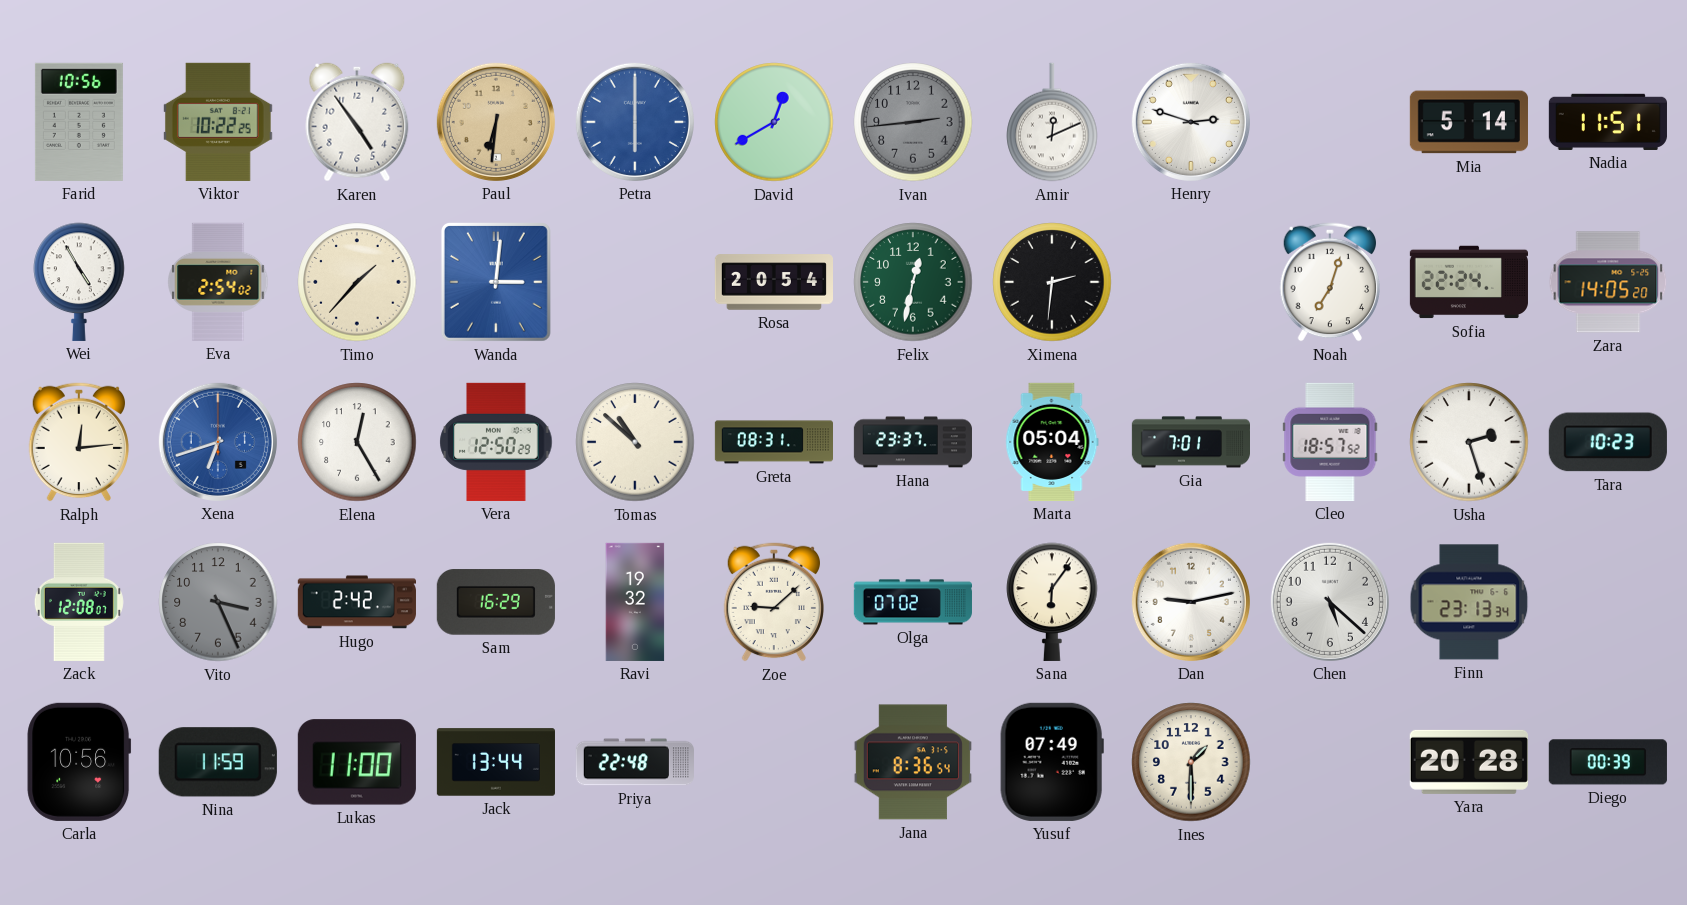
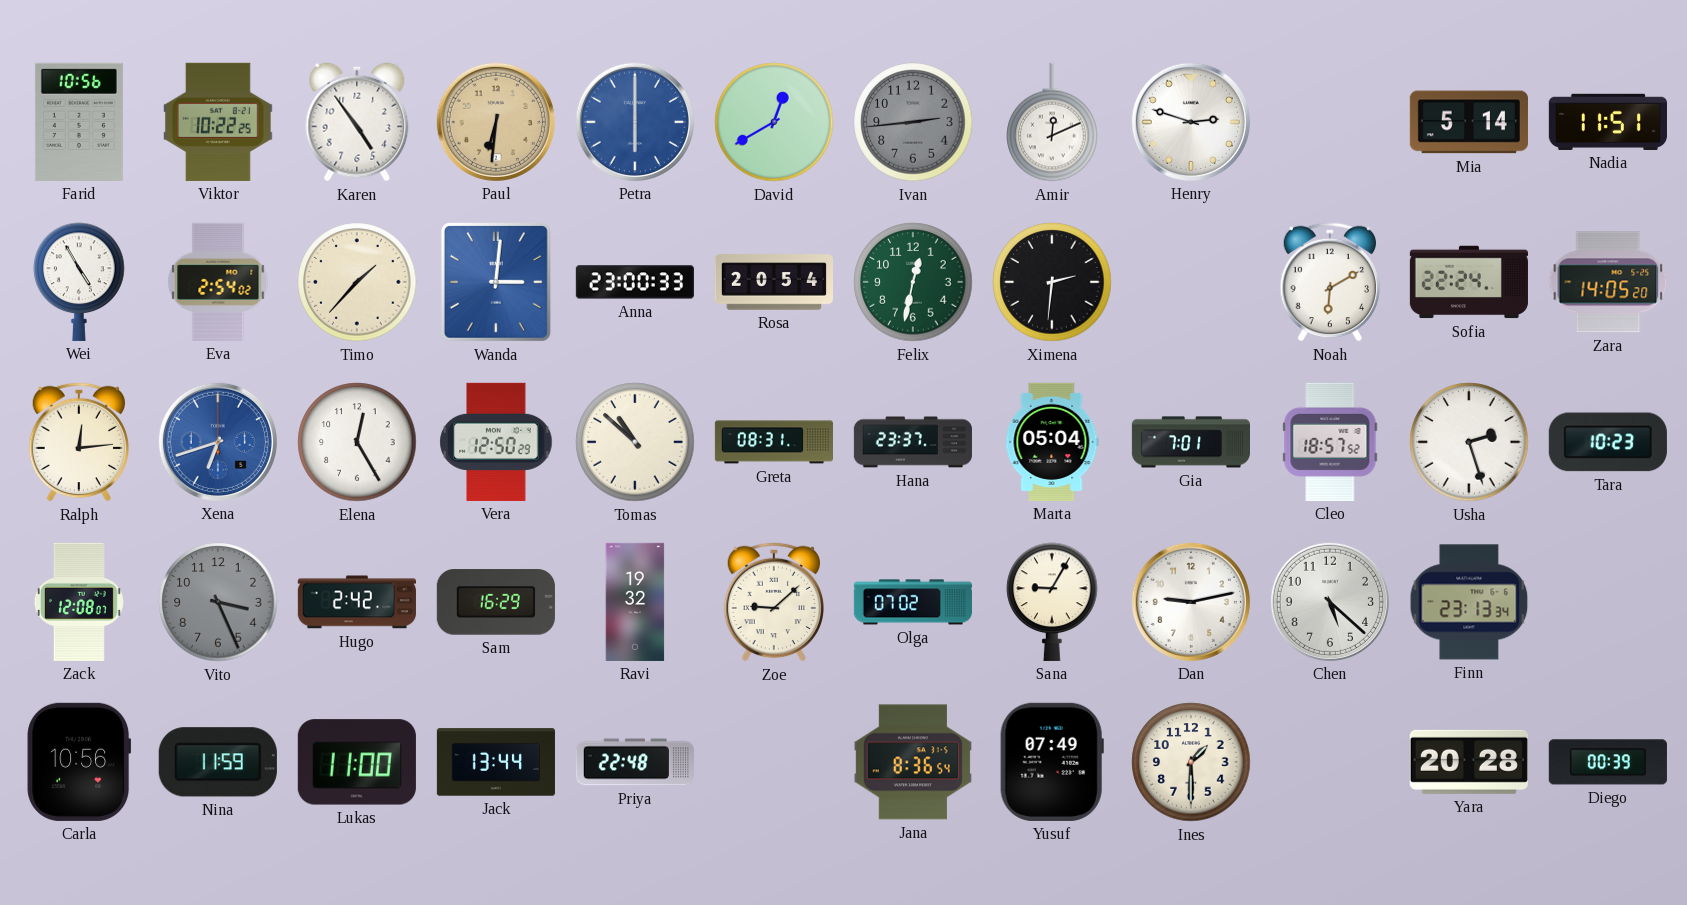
Anna: none -> 23:00 (635, 282)
Noah: 7:03 -> 6:10 (1330, 282)
Sana: 6:06 -> 9:05 (1052, 602)
